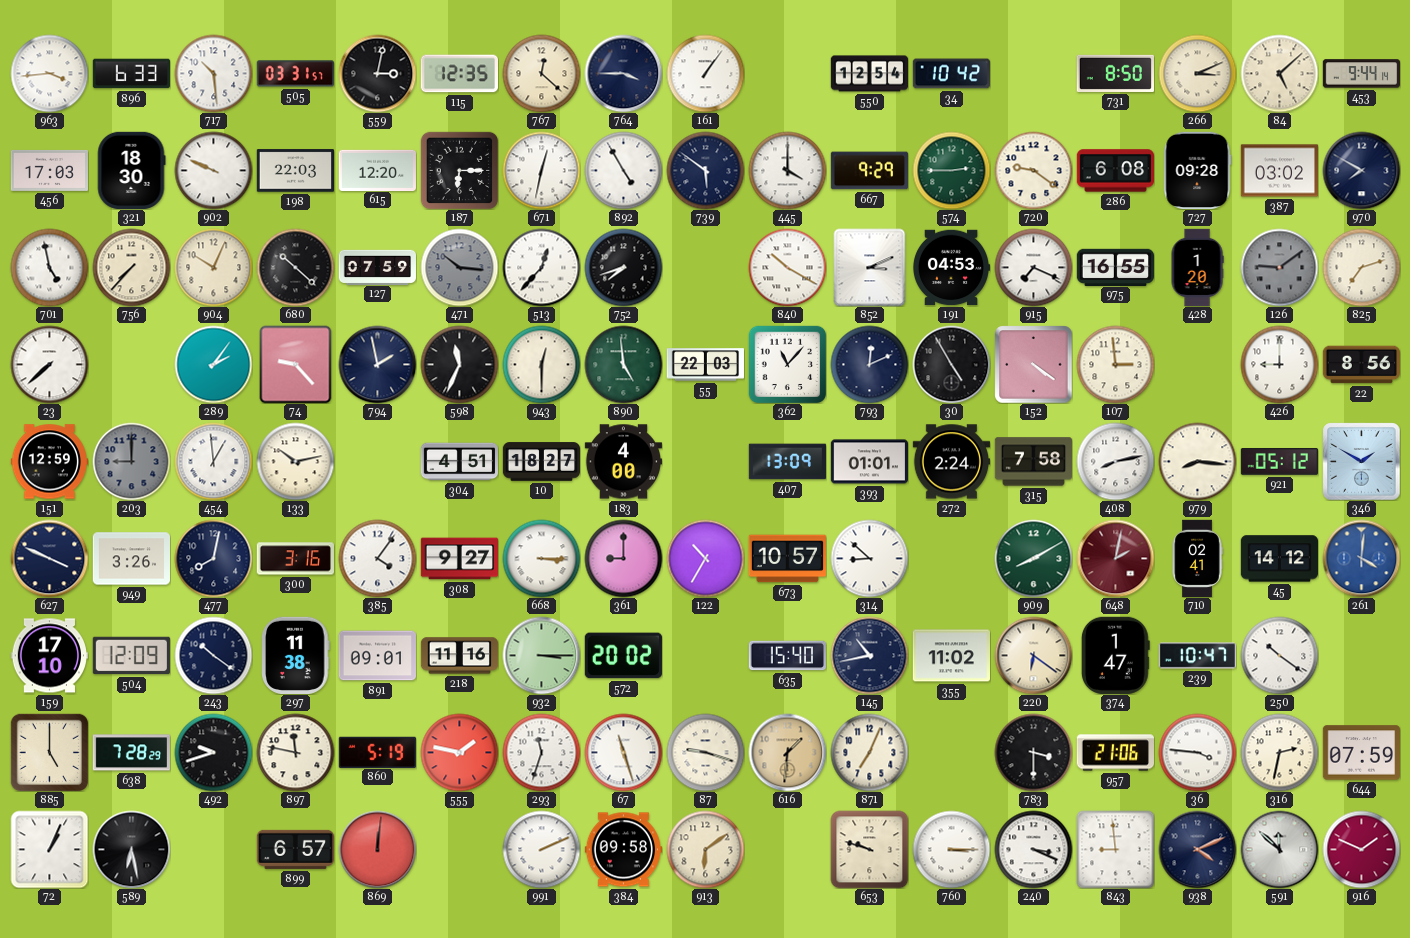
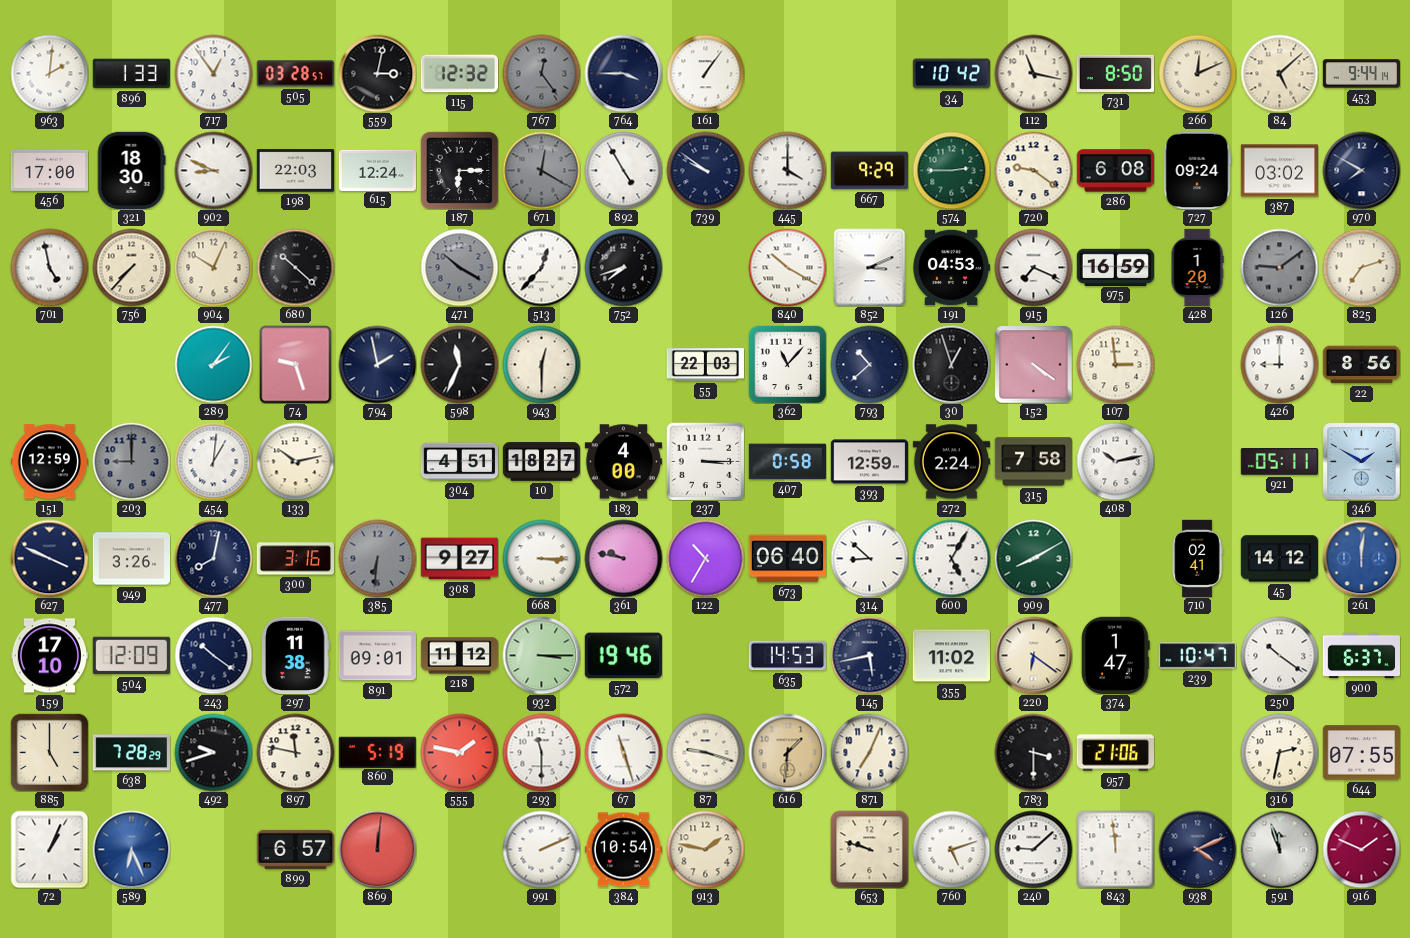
963: 3:44 -> 2:01 (49, 73)
896: 6:33 -> 1:33 (131, 74)
717: 10:29 -> 12:54 (213, 73)
505: 03:31 -> 03:28 (295, 74)
115: 12:35 -> 12:32 (459, 74)
767: 12:22 -> 12:24 (541, 73)
767 dial: cream -> grey (541, 73)
550: 12:54 -> none (869, 74)
112: none -> 11:17 (1033, 73)
266: 3:11 -> 12:11 (1197, 73)
456: 17:03 -> 17:00 (49, 170)
902: 9:49 -> 8:49 (213, 170)
615: 12:20 -> 12:24 (377, 170)
671: 12:32 -> 12:20 (541, 170)
671 dial: white -> grey (541, 170)
739: 5:51 -> 9:51 (705, 170)
727: 09:28 -> 09:24 (1198, 170)
127: 07:59 -> none (377, 267)
471: 10:16 -> 10:20 (459, 267)
975: 16:55 -> 16:59 (1115, 267)
23: 7:38 -> none (49, 364)
74: 9:23 -> 9:27 (296, 364)
890: 4:59 -> none (623, 364)
793: 12:11 -> 10:38 (869, 364)
30: 4:55 -> 12:57 (951, 364)
454: 12:59 -> 1:01 (213, 461)
237: none -> 3:15 (705, 461)
407: 13:09 -> 0:58 (787, 462)
393: 01:01 -> 12:59 (869, 462)
408: 8:13 -> 10:13 (1115, 461)
979: 8:16 -> none (1197, 461)
921: 05:12 -> 05:11 (1279, 462)
385: 4:06 -> 6:31 (377, 558)
385 dial: white -> grey (377, 558)
361: 9:00 -> 9:47 (623, 558)
673: 10:57 -> 06:40 (787, 559)
600: none -> 5:05 (951, 558)
648: 2:02 -> none (1115, 558)
261: 4:01 -> 12:01 (1361, 558)
218: 11:16 -> 11:12 (459, 656)
572: 20:02 -> 19:46 (623, 656)
635: 15:40 -> 14:53 (787, 656)
145: 10:43 -> 5:43 (869, 655)
900: none -> 6:37 (1361, 656)
293: 11:33 -> 11:30 (541, 752)
36: 3:46 -> none (1197, 752)
644: 07:59 -> 07:55 (1361, 753)
589: 6:28 -> 6:26 (131, 849)
589 dial: black -> blue (131, 849)
384: 09:58 -> 10:54 (623, 850)
913: 6:09 -> 1:47 (705, 849)
760: 3:15 -> 5:12 (951, 849)
240: 3:19 -> 9:08 (1033, 849)
843: 8:59 -> 11:59 (1115, 849)
591: 11:52 -> 11:57 (1279, 849)
